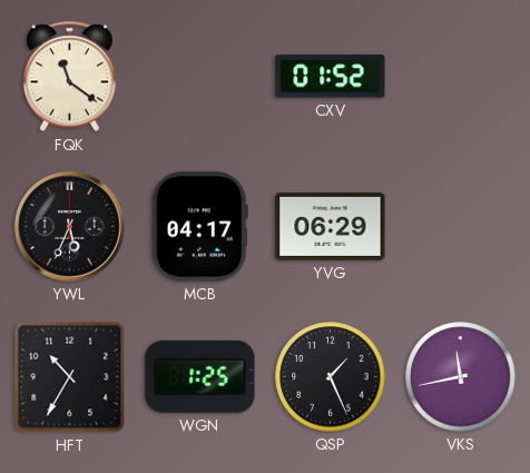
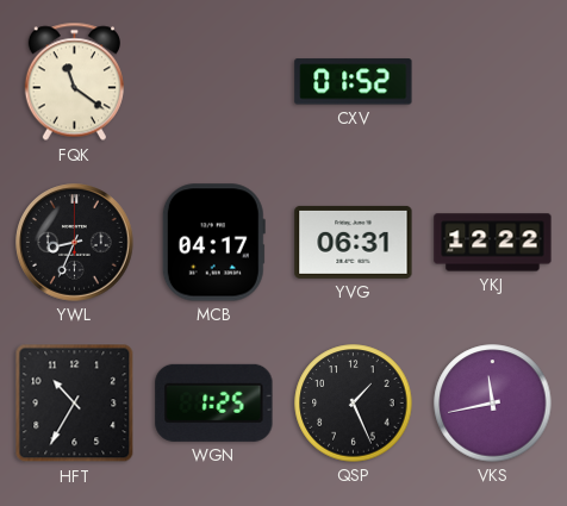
YWL: 5:34 -> 8:34 (75, 243)
YVG: 06:29 -> 06:31 (354, 242)
YKJ: none -> 12:22 (493, 243)
